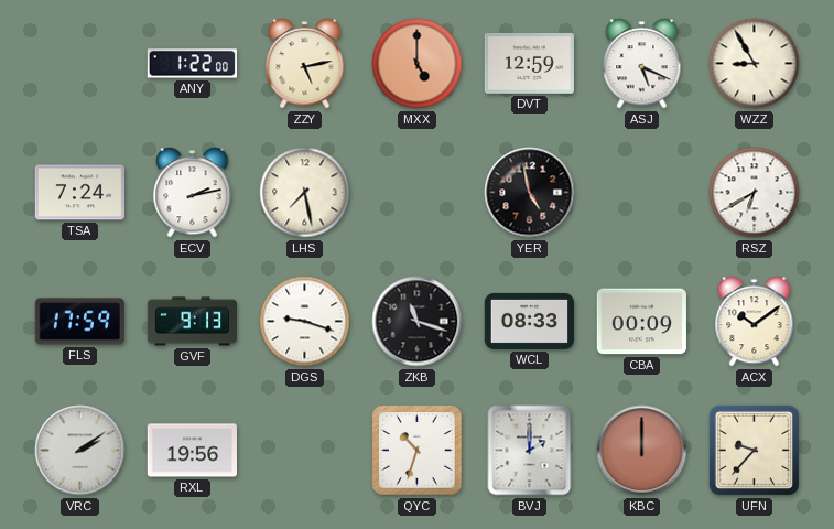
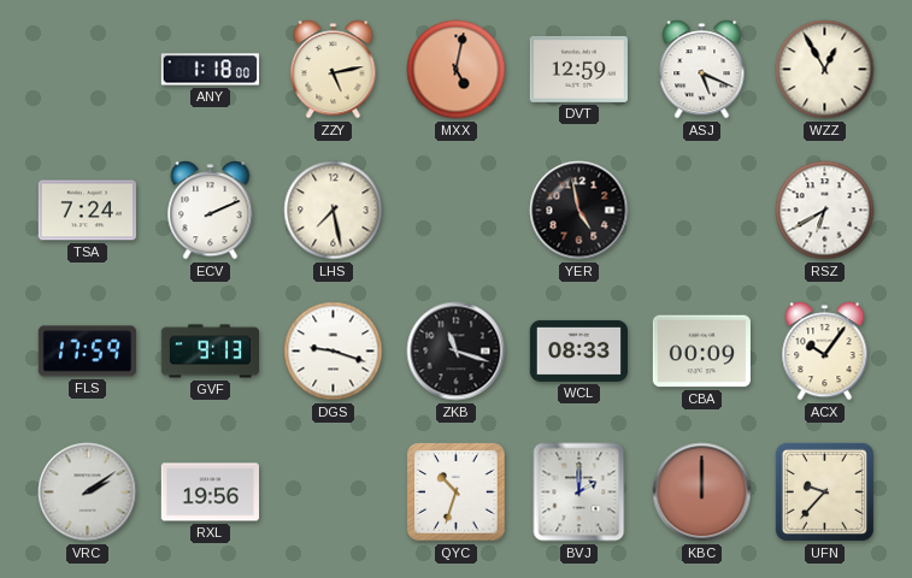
ANY: 1:22 -> 1:18 (210, 70)
MXX: 5:00 -> 5:02 (457, 70)
WZZ: 8:55 -> 12:55 (825, 70)
ECV: 2:13 -> 2:11 (211, 211)
ACX: 10:09 -> 10:06 (825, 352)
